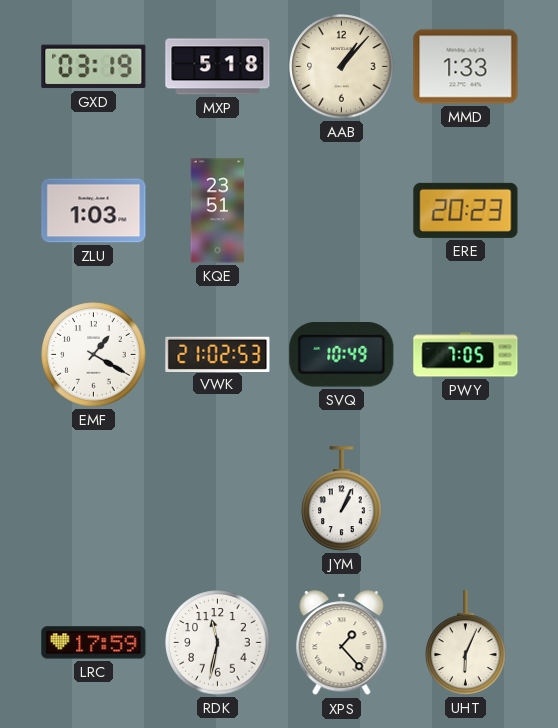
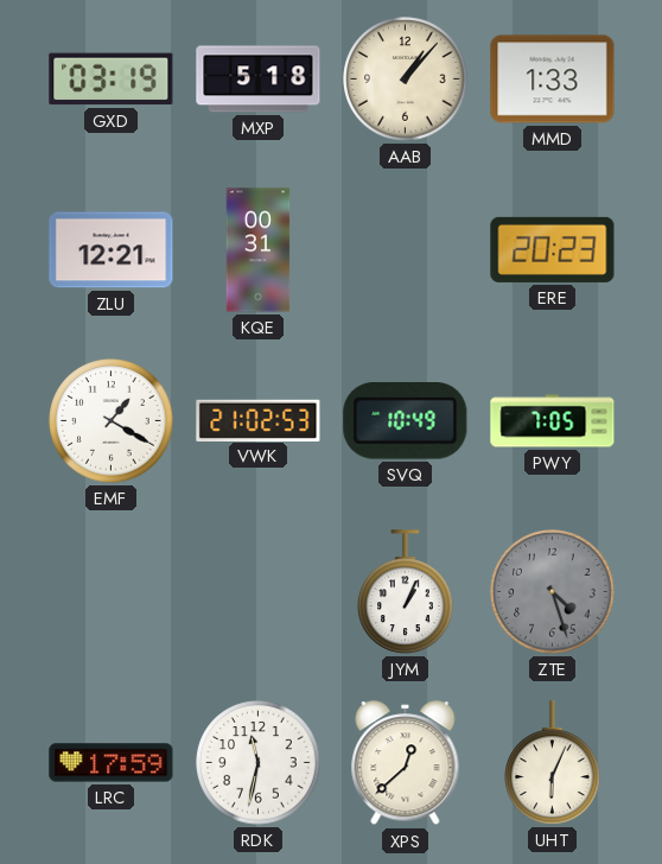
ZLU: 1:03 -> 12:21 (112, 250)
KQE: 23:51 -> 00:31 (259, 250)
ZTE: none -> 4:27 (553, 592)
XPS: 1:23 -> 12:38 (406, 763)
